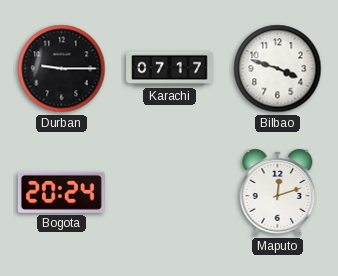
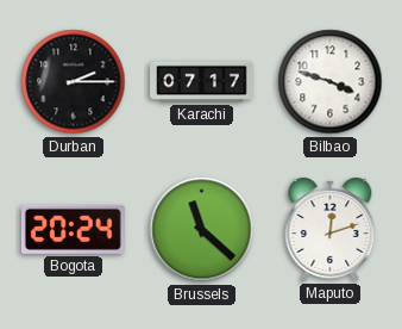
Durban: 9:15 -> 2:15 (74, 82)
Brussels: none -> 11:22 (202, 230)
